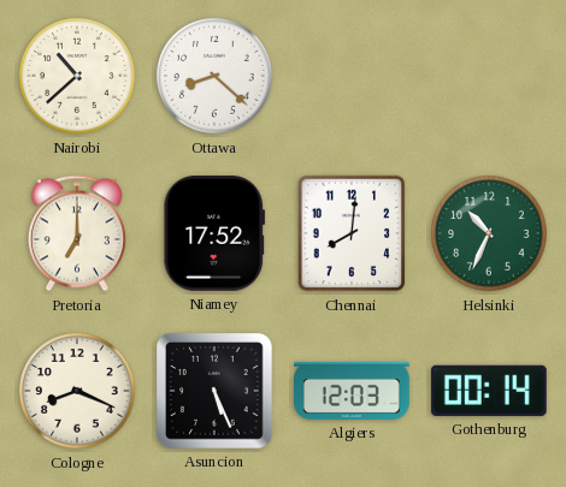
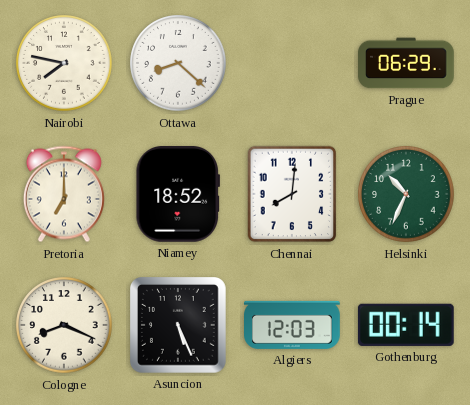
Nairobi: 10:38 -> 7:47 (64, 63)
Prague: none -> 06:29 (406, 63)
Niamey: 17:52 -> 18:52 (177, 195)
